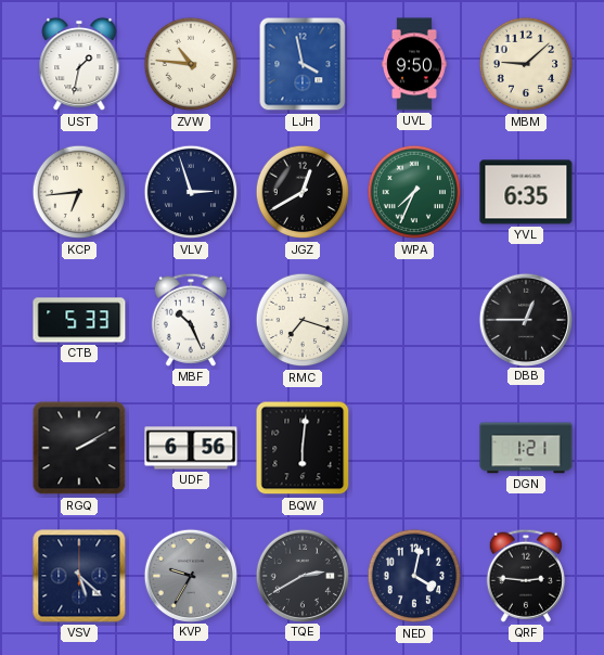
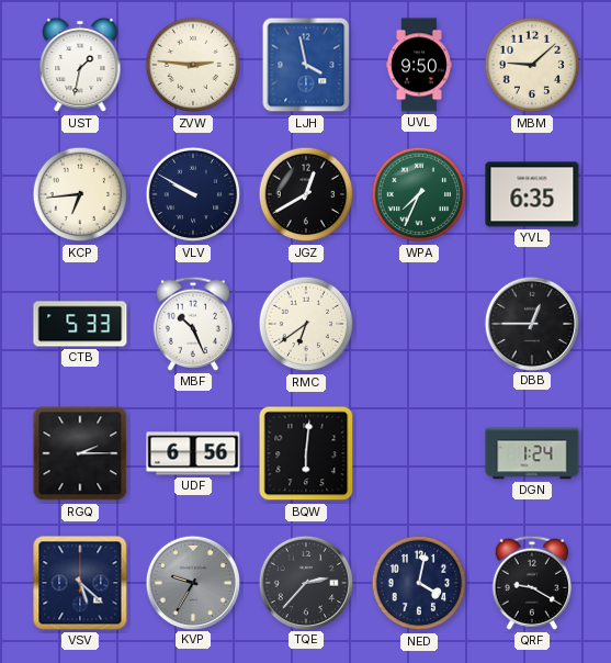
ZVW: 10:46 -> 2:46 (193, 65)
VLV: 2:57 -> 9:50 (193, 194)
RMC: 7:18 -> 6:39 (306, 324)
RGQ: 2:10 -> 2:15 (80, 453)
DGN: 1:21 -> 1:24 (532, 453)
TQE: 2:40 -> 2:37 (305, 582)
QRF: 2:46 -> 9:20 (532, 583)
